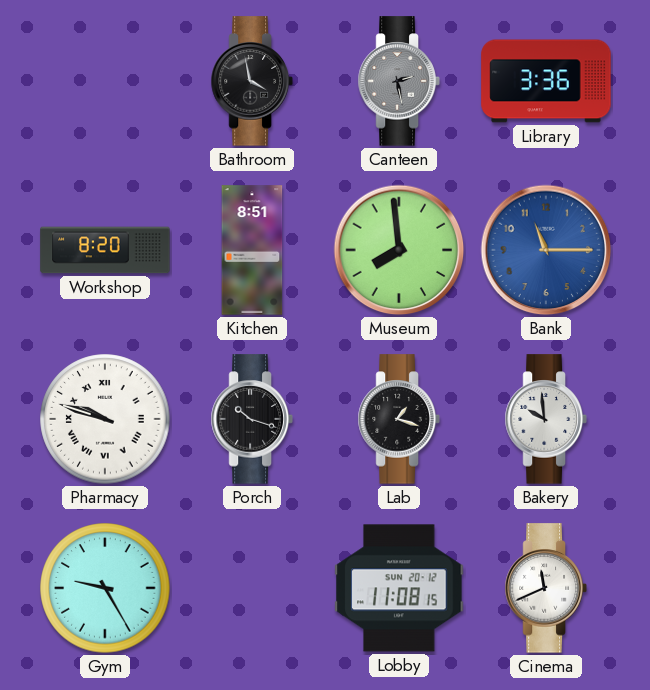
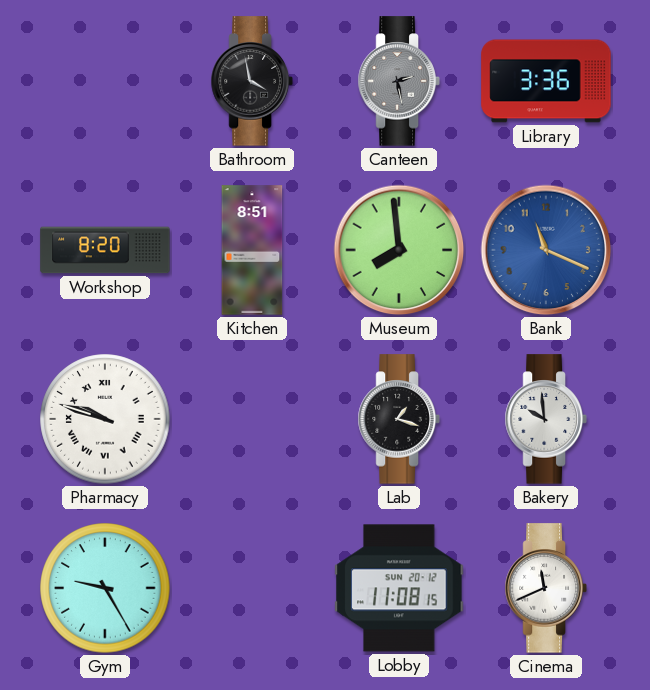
Bank: 11:15 -> 11:19 (546, 250)
Porch: 10:18 -> none (252, 419)
